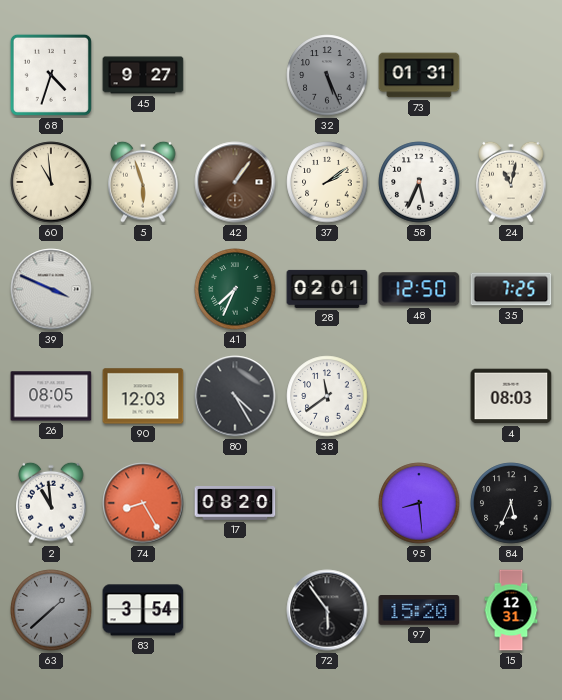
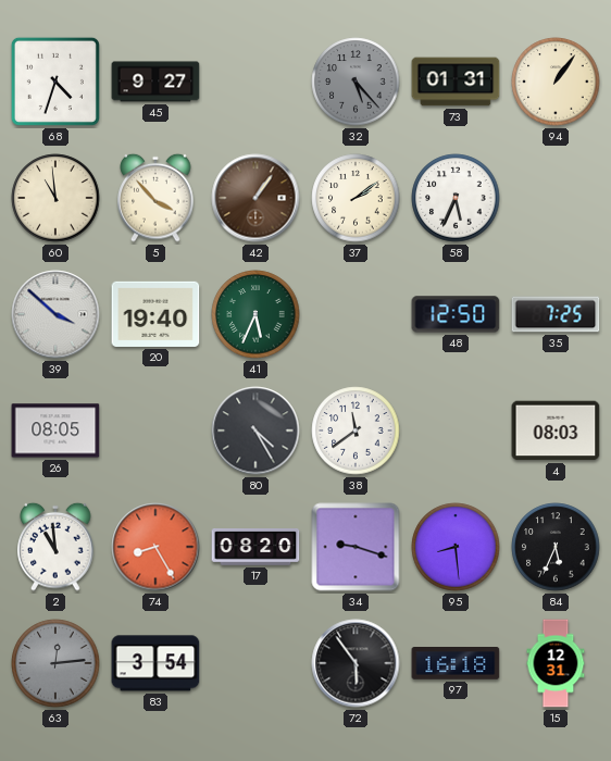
32: 5:26 -> 5:23 (356, 82)
94: none -> 1:06 (556, 82)
5: 5:57 -> 3:53 (155, 198)
24: 11:02 -> none (511, 182)
39: 3:49 -> 3:52 (55, 314)
20: none -> 19:40 (155, 314)
41: 7:34 -> 5:34 (255, 314)
28: 02:01 -> none (327, 289)
90: 12:03 -> none (143, 396)
34: none -> 9:18 (356, 547)
63: 1:38 -> 12:14 (55, 663)
97: 15:20 -> 16:18 (456, 663)
